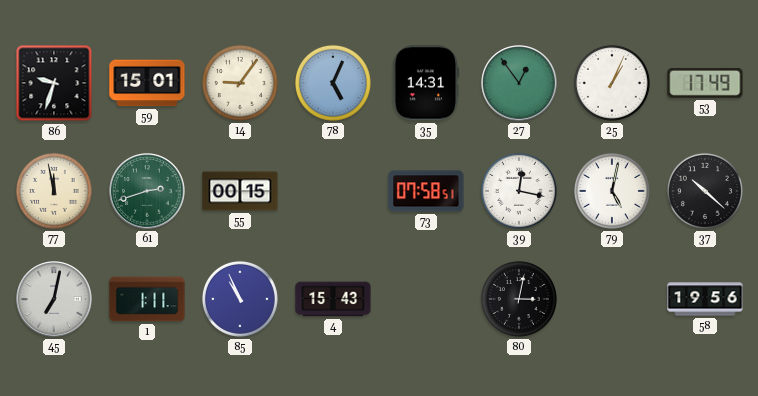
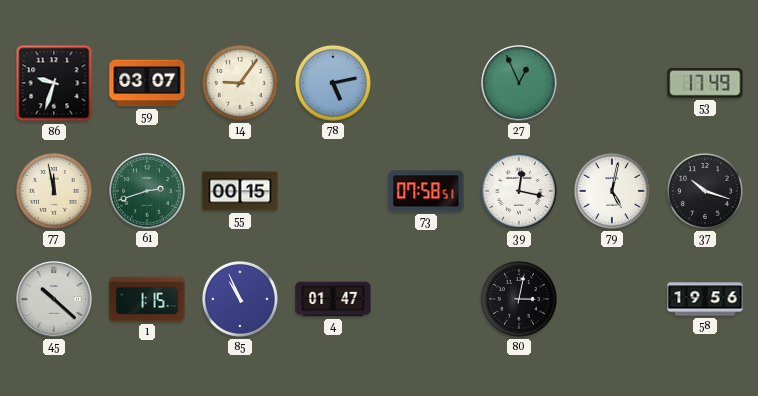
59: 15:01 -> 03:07 (147, 83)
78: 5:04 -> 5:13 (333, 83)
35: 14:31 -> none (426, 83)
27: 12:54 -> 12:56 (519, 83)
25: 1:04 -> none (612, 83)
37: 10:22 -> 10:18 (705, 191)
45: 7:02 -> 10:22 (54, 299)
1: 1:11 -> 1:15 (147, 299)
4: 15:43 -> 01:47 (333, 299)
